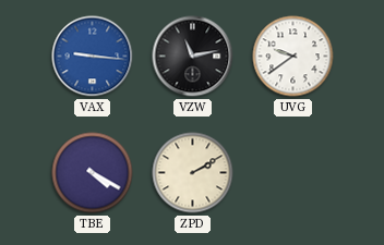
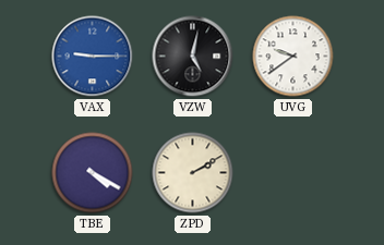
VAX: 9:16 -> 9:15 (93, 57)
VZW: 11:13 -> 5:02 (193, 57)
